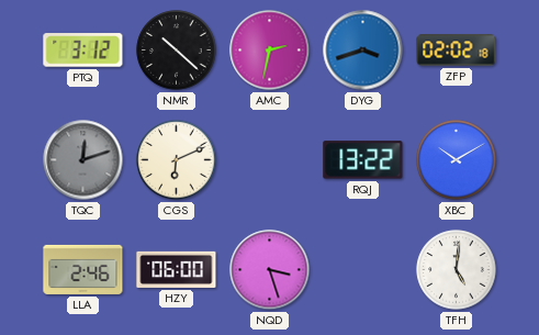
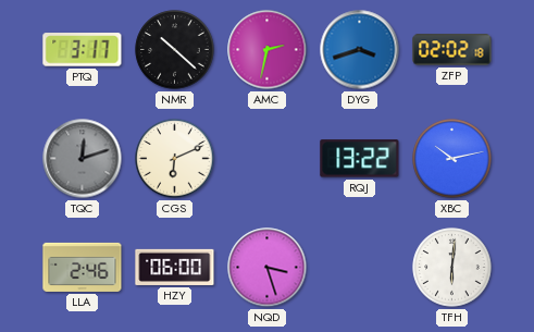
PTQ: 3:12 -> 3:17 (83, 50)
XBC: 10:10 -> 10:13 (452, 159)
TFH: 5:01 -> 6:01 (452, 268)
